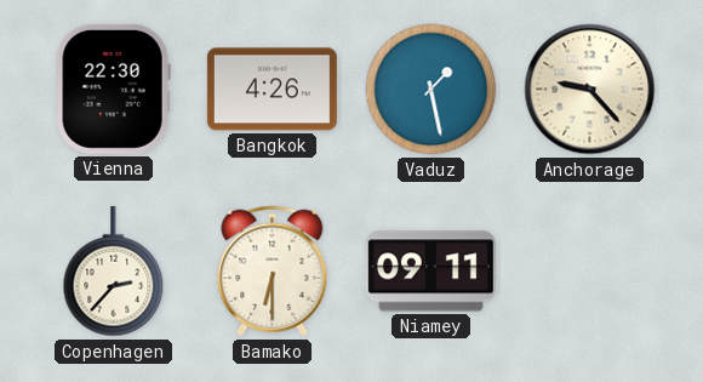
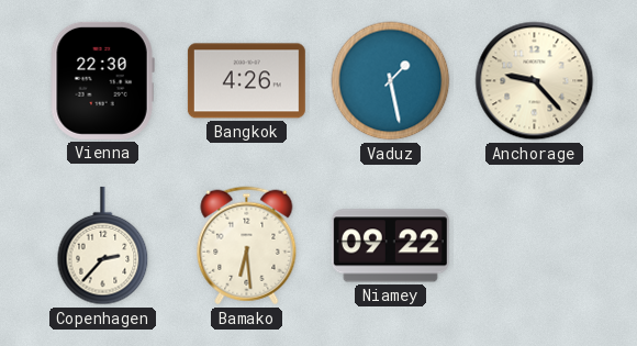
Bamako: 6:30 -> 6:29 (247, 246)
Niamey: 09:11 -> 09:22 (390, 246)
